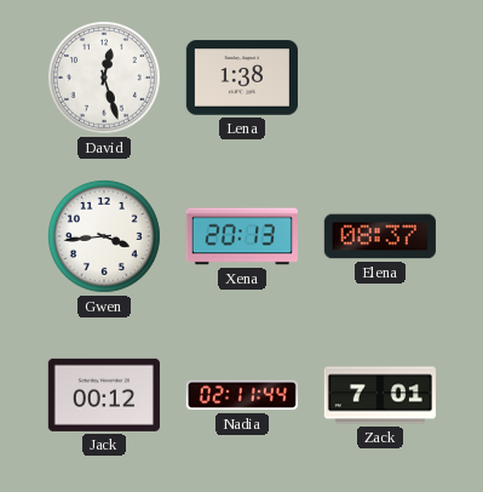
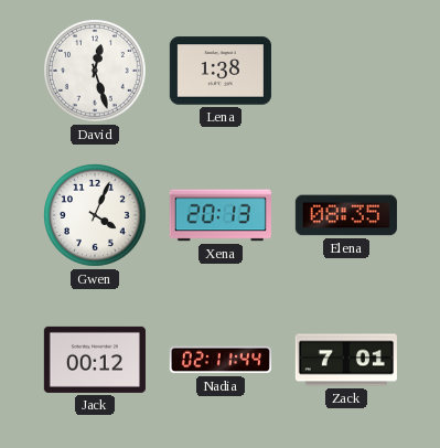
Gwen: 3:44 -> 4:04 (95, 215)
Elena: 08:37 -> 08:35 (346, 215)
